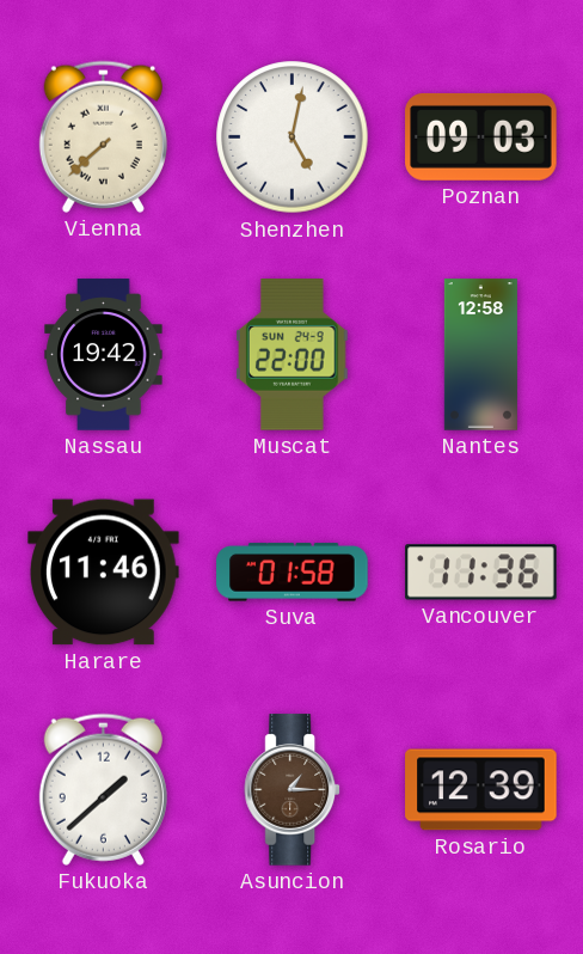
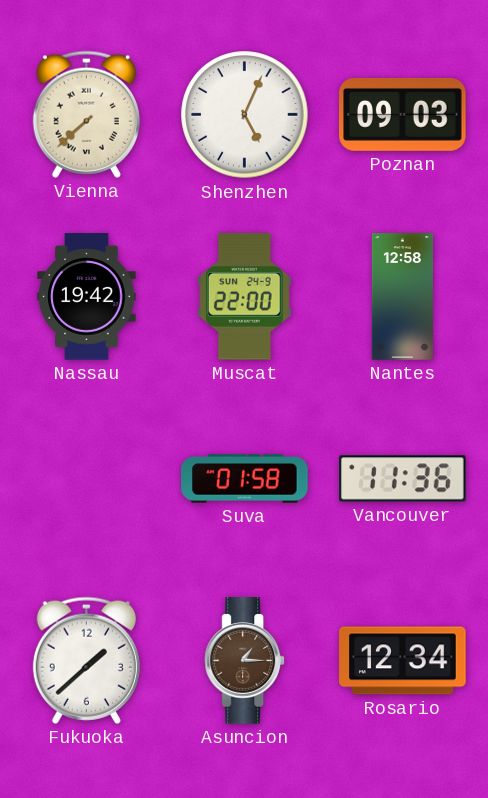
Shenzhen: 5:02 -> 5:04 (245, 115)
Harare: 11:46 -> none (104, 573)
Rosario: 12:39 -> 12:34 (403, 661)
